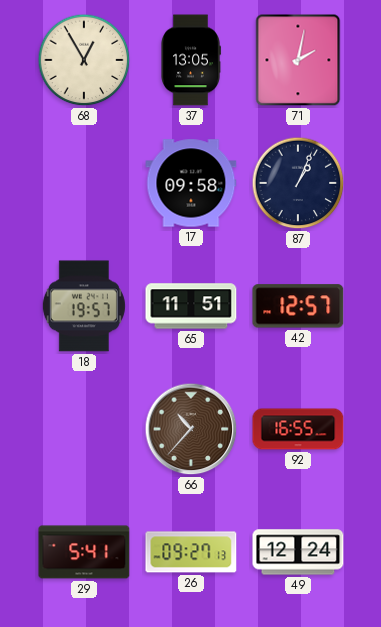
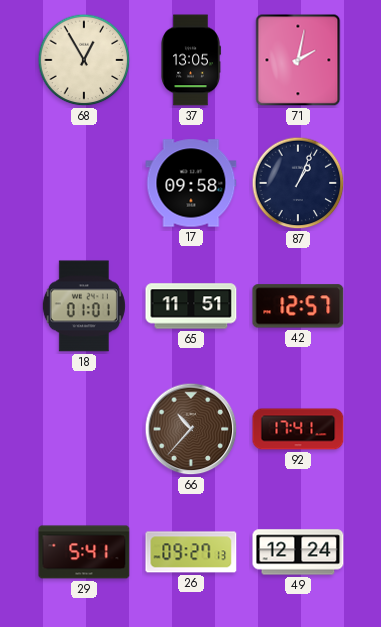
18: 19:57 -> 01:01 (84, 306)
92: 16:55 -> 17:41 (298, 429)
